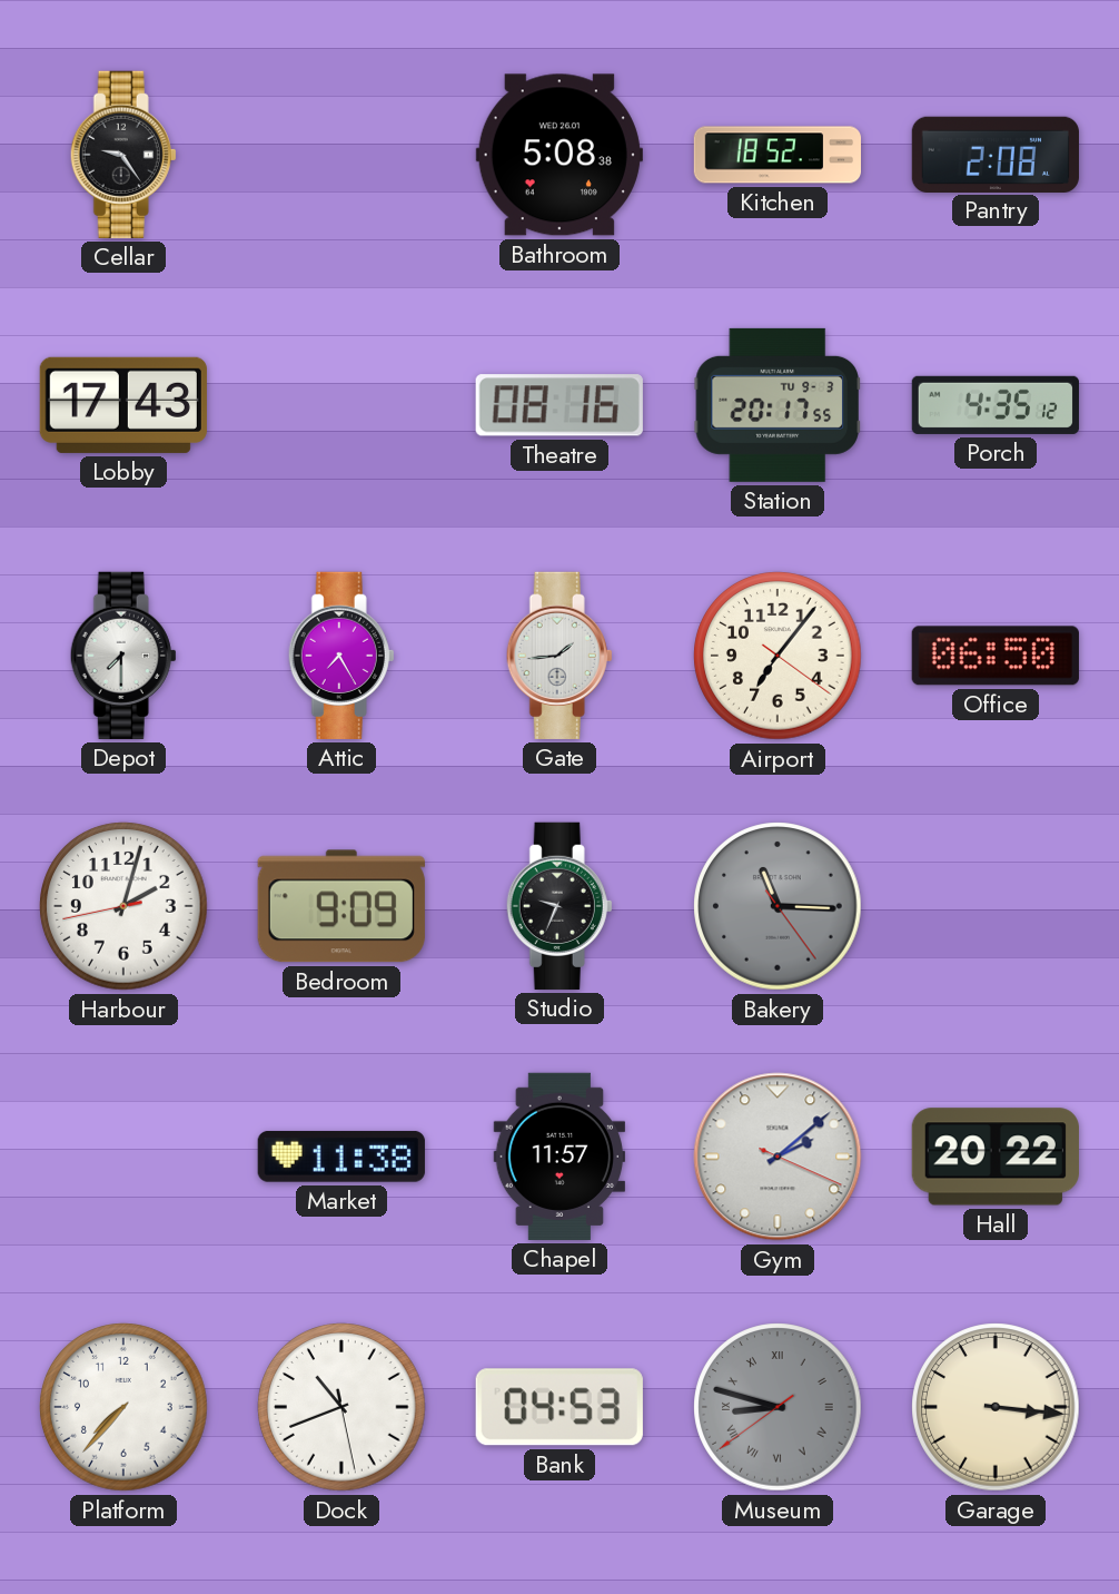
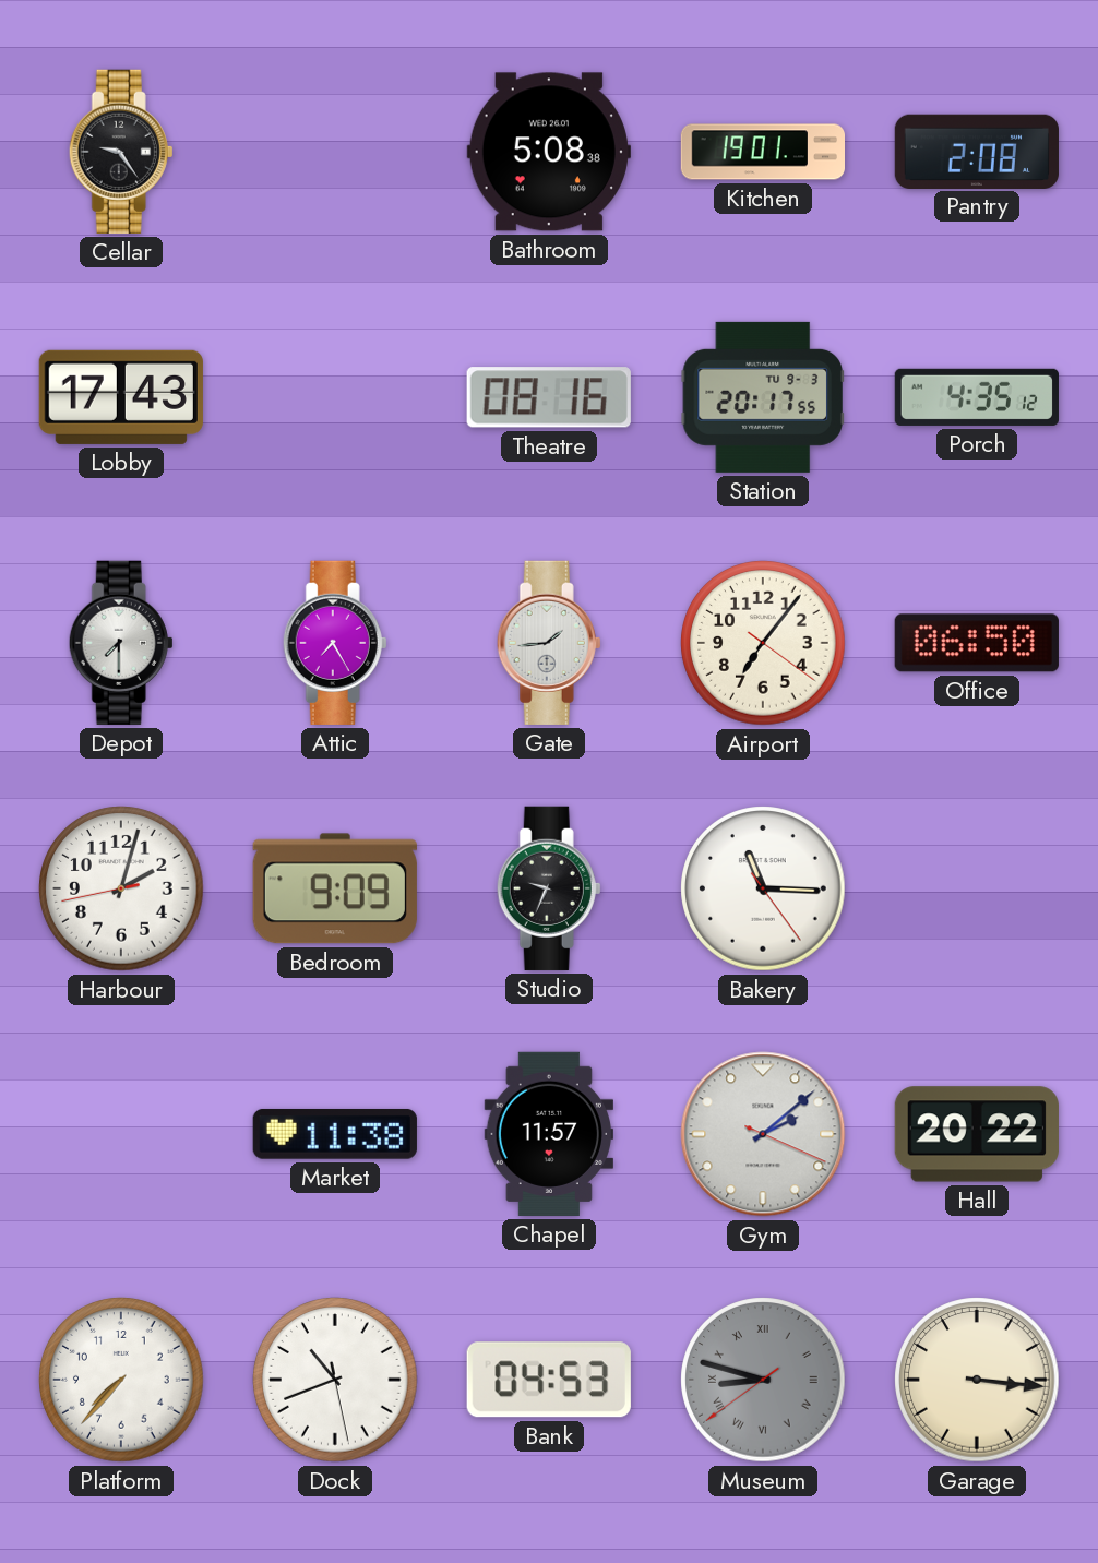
Kitchen: 18:52 -> 19:01 (762, 152)
Bakery dial: grey -> white (763, 888)
